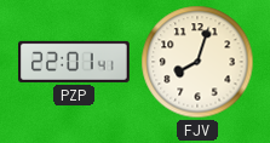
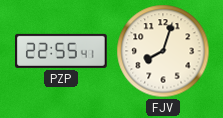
PZP: 22:01 -> 22:55 (62, 51)
